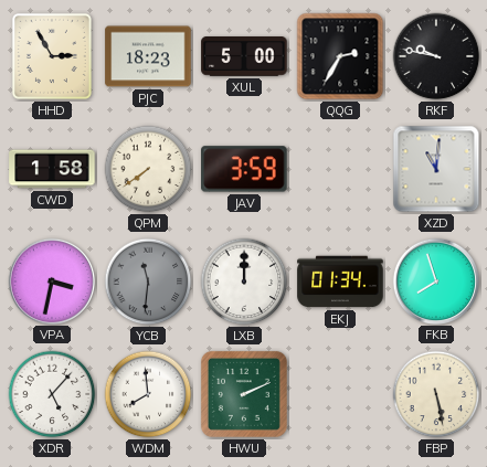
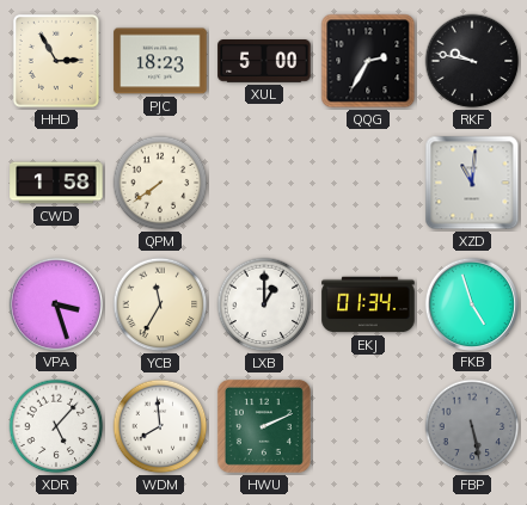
JAV: 3:59 -> none (244, 169)
VPA: 3:32 -> 3:27 (55, 303)
YCB: 11:31 -> 11:35 (160, 304)
YCB dial: grey -> cream (160, 304)
LXB: 12:00 -> 1:00 (264, 304)
FKB: 7:57 -> 4:57 (471, 303)
FBP dial: cream -> grey (472, 426)
